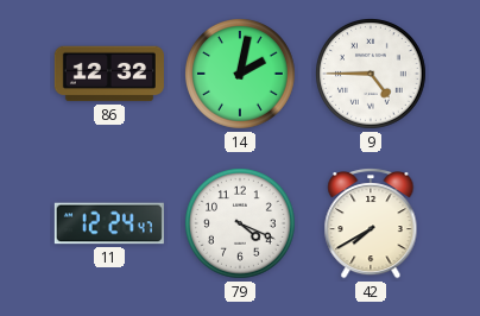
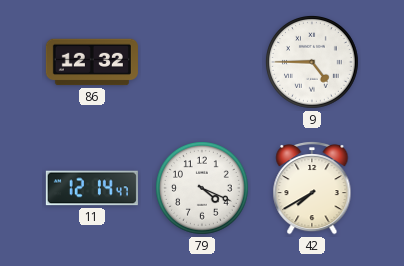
14: 2:02 -> none (241, 75)
11: 12:24 -> 12:14 (92, 188)
